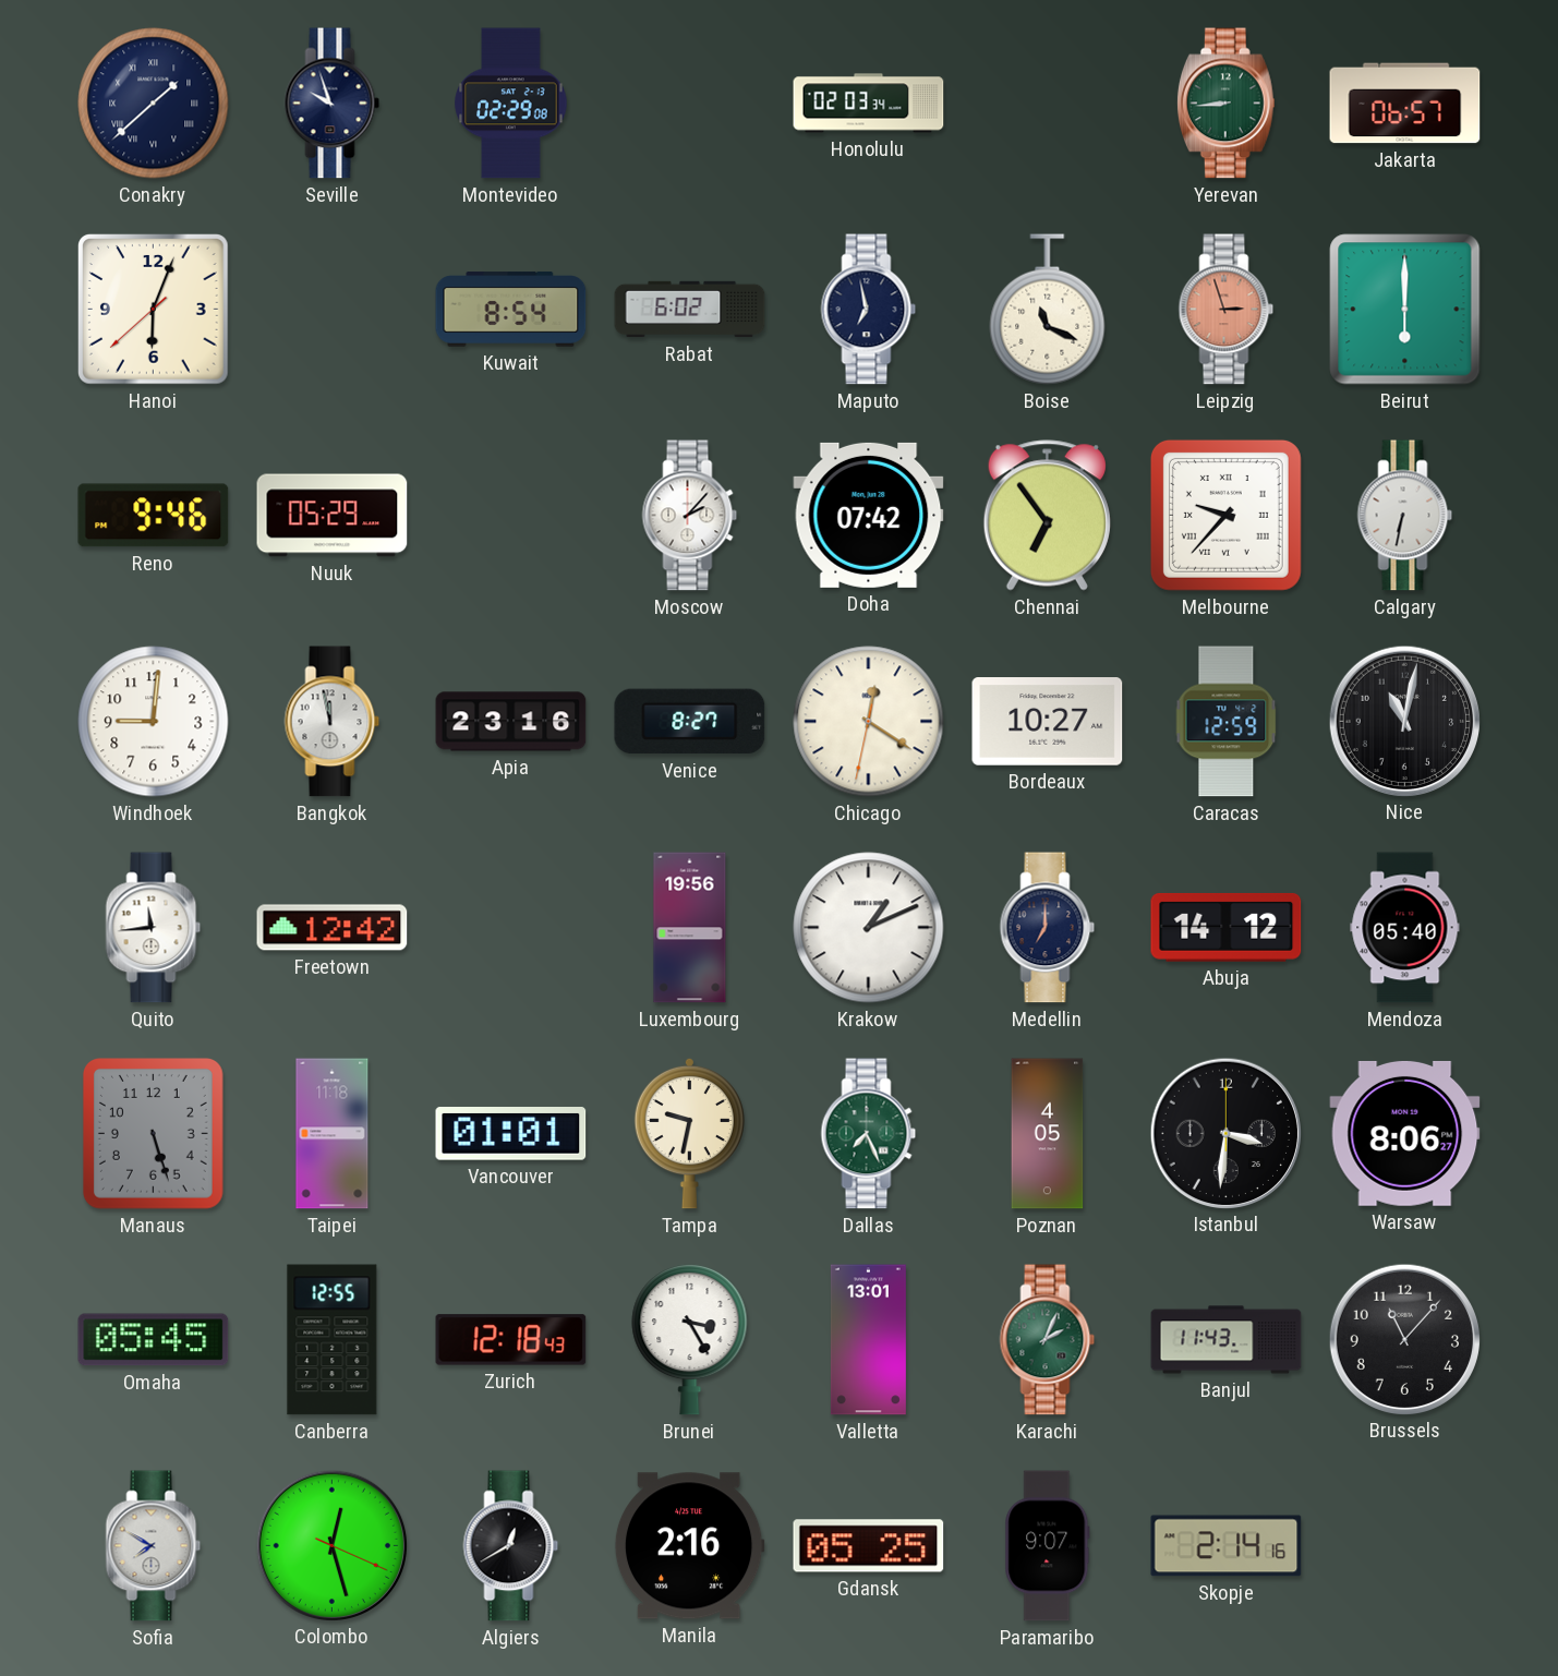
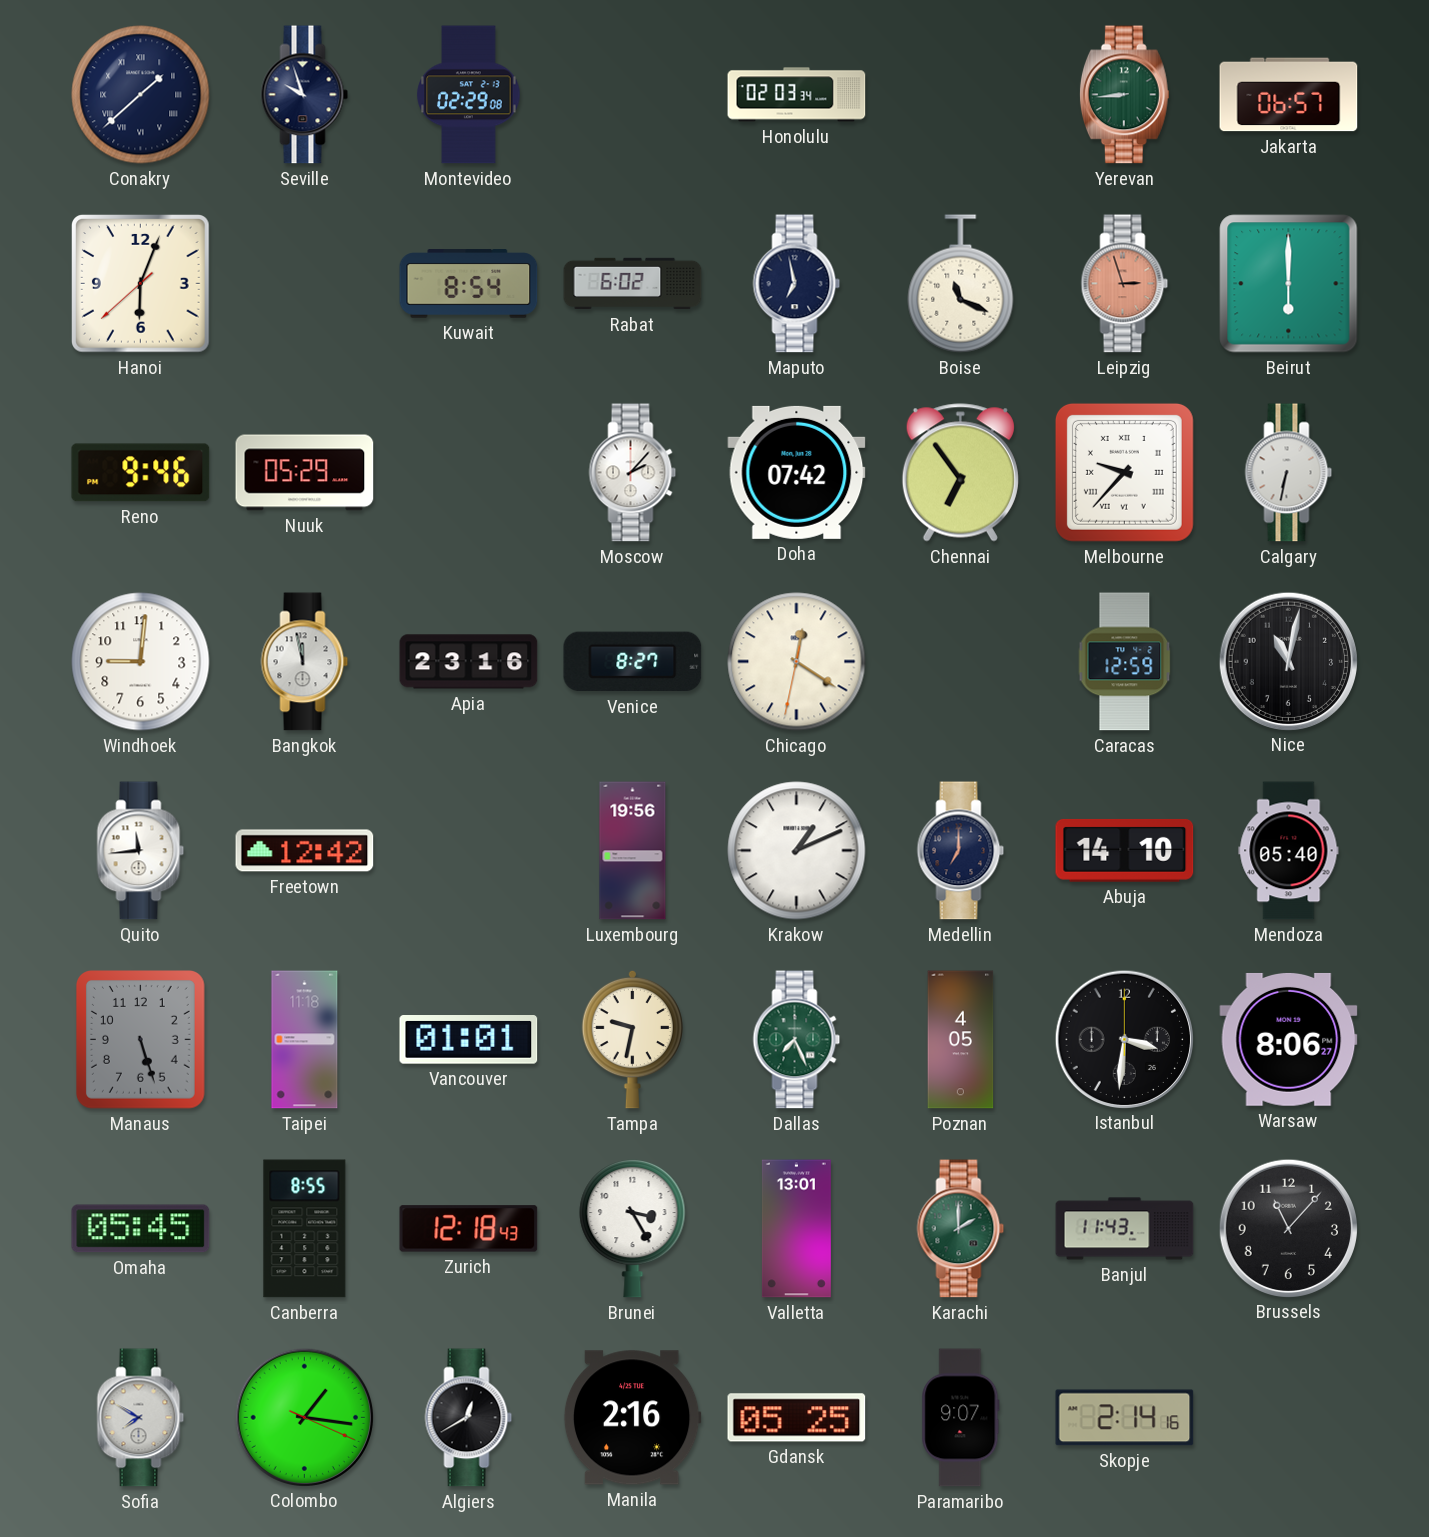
Bordeaux: 10:27 -> none (1048, 722)
Abuja: 14:12 -> 14:10 (1125, 850)
Canberra: 12:55 -> 8:55 (305, 1229)
Karachi: 2:04 -> 2:00 (961, 1229)
Colombo: 12:27 -> 1:16 (304, 1417)
